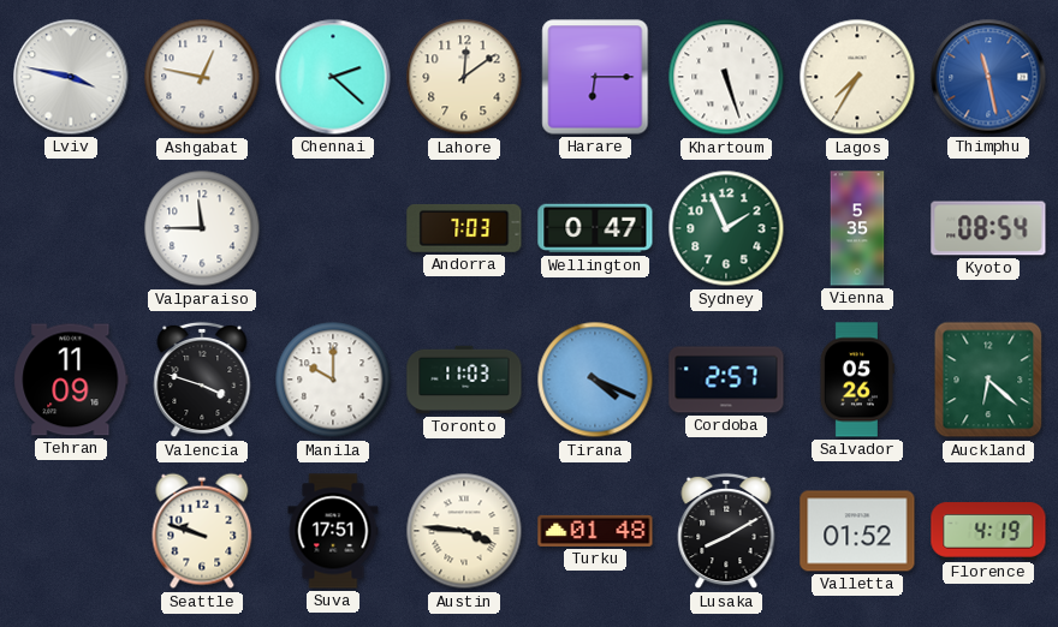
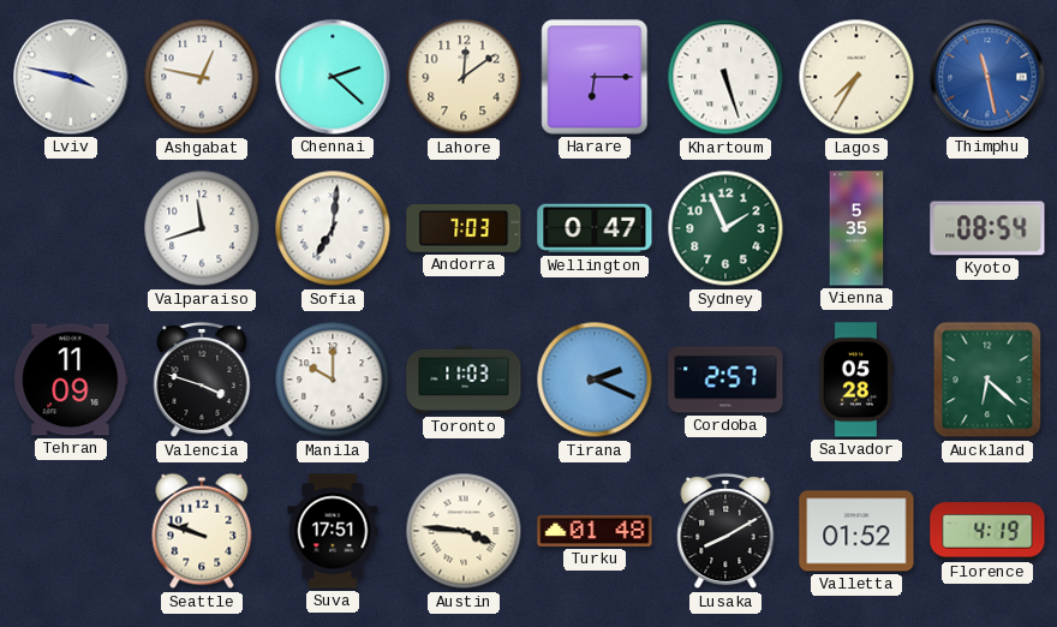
Valparaiso: 11:45 -> 11:42 (202, 228)
Sofia: none -> 7:01 (333, 228)
Tirana: 4:19 -> 2:19 (595, 380)
Salvador: 05:26 -> 05:28 (855, 380)
